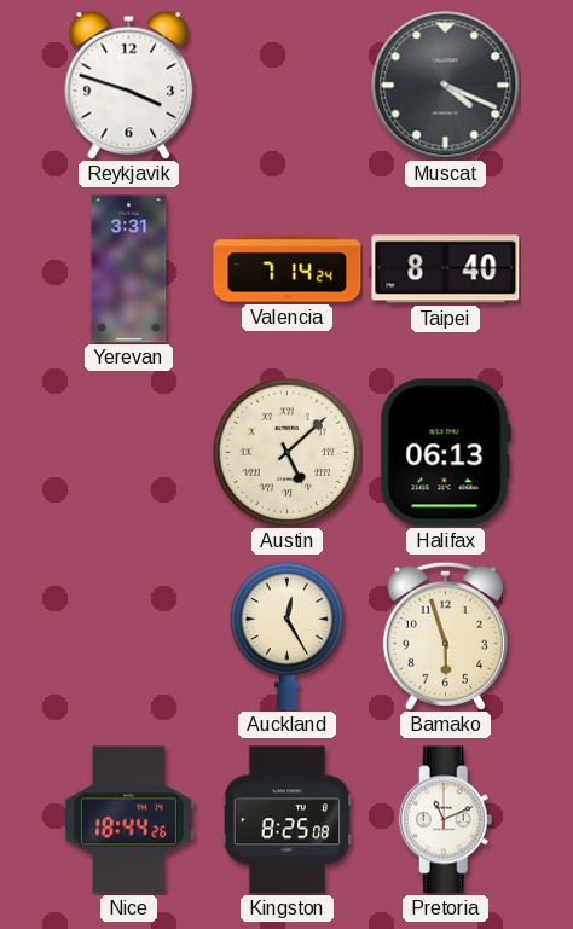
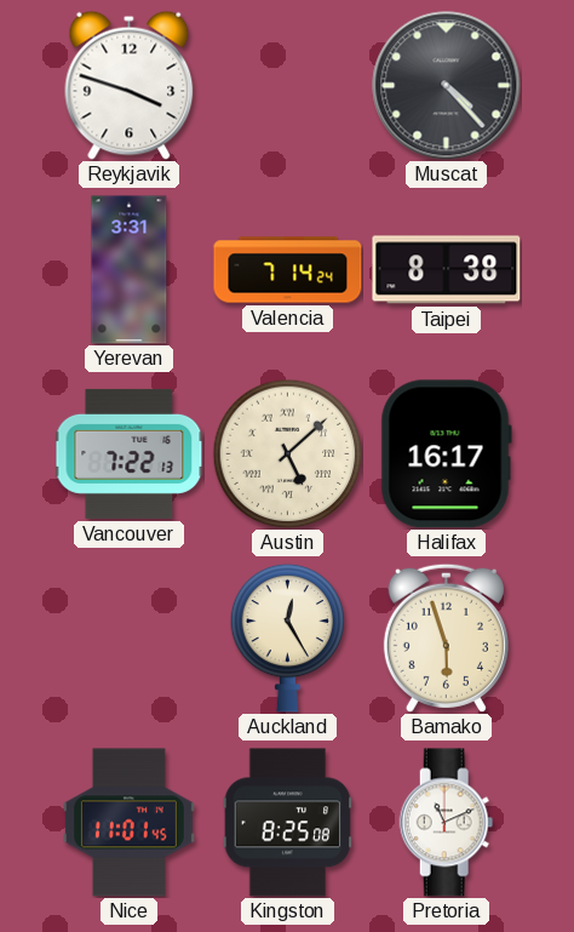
Muscat: 4:19 -> 4:23 (447, 86)
Taipei: 8:40 -> 8:38 (447, 270)
Vancouver: none -> 7:22 (128, 453)
Halifax: 06:13 -> 16:17 (446, 454)
Nice: 18:44 -> 11:01 (128, 823)
